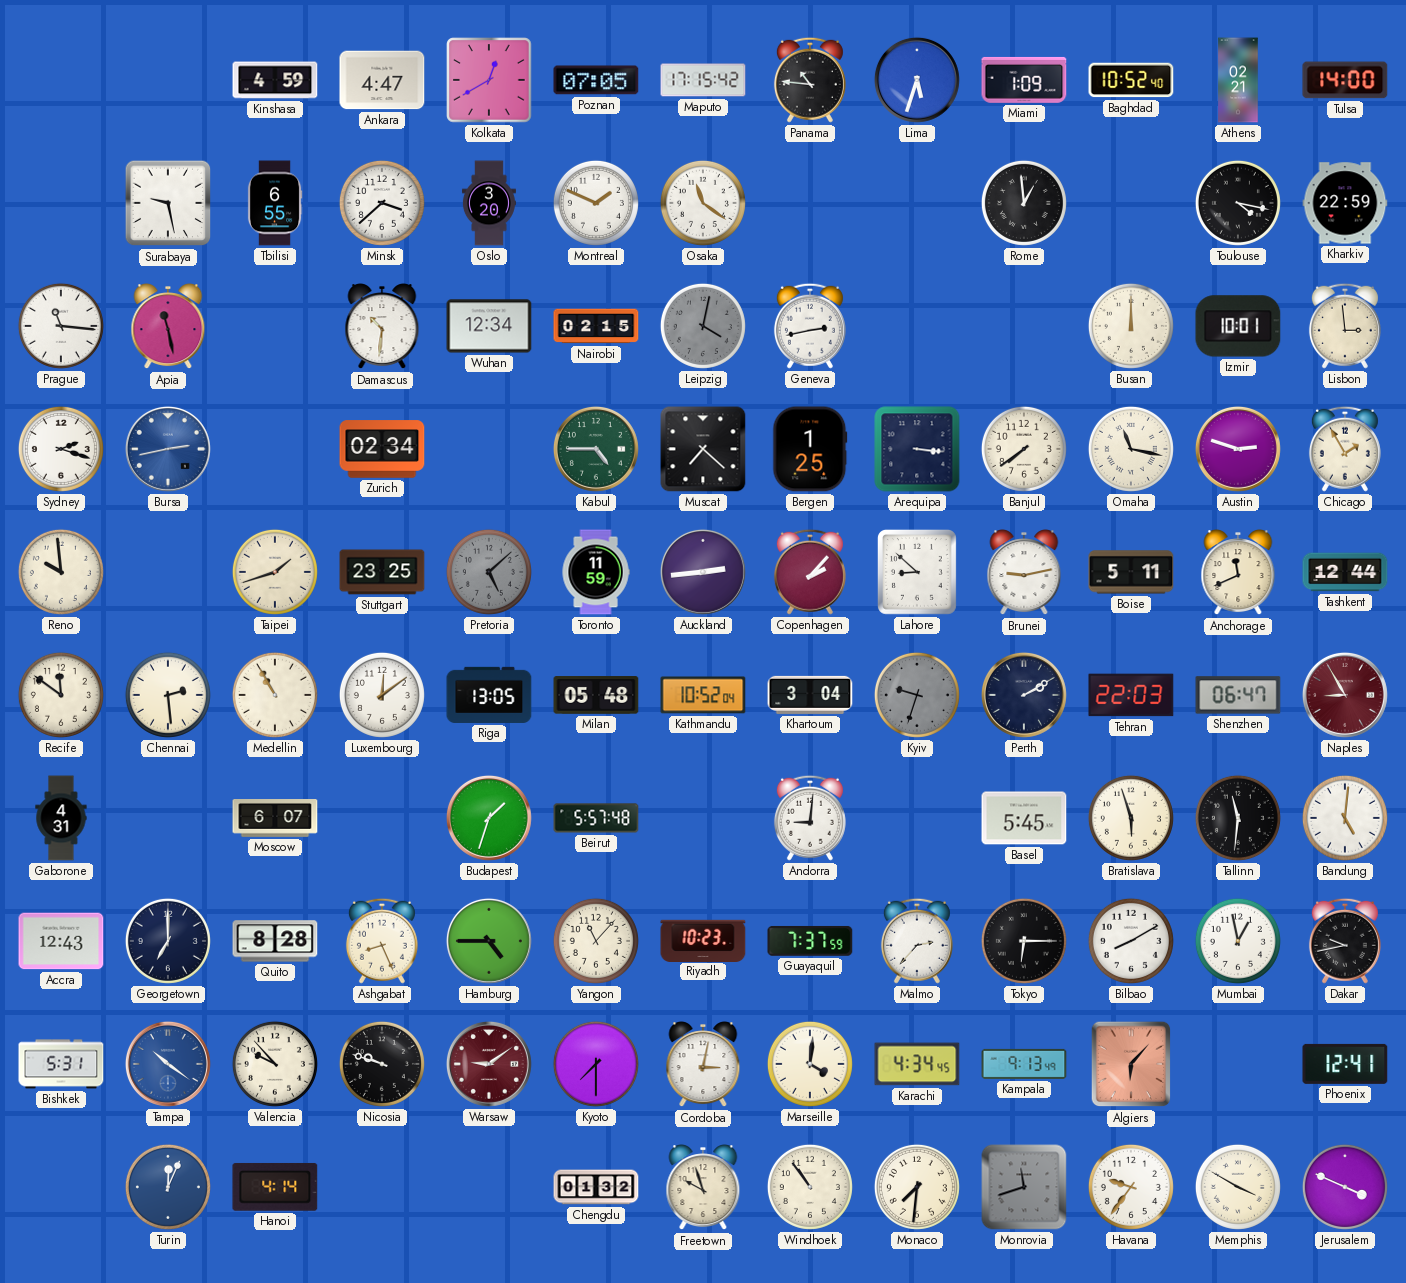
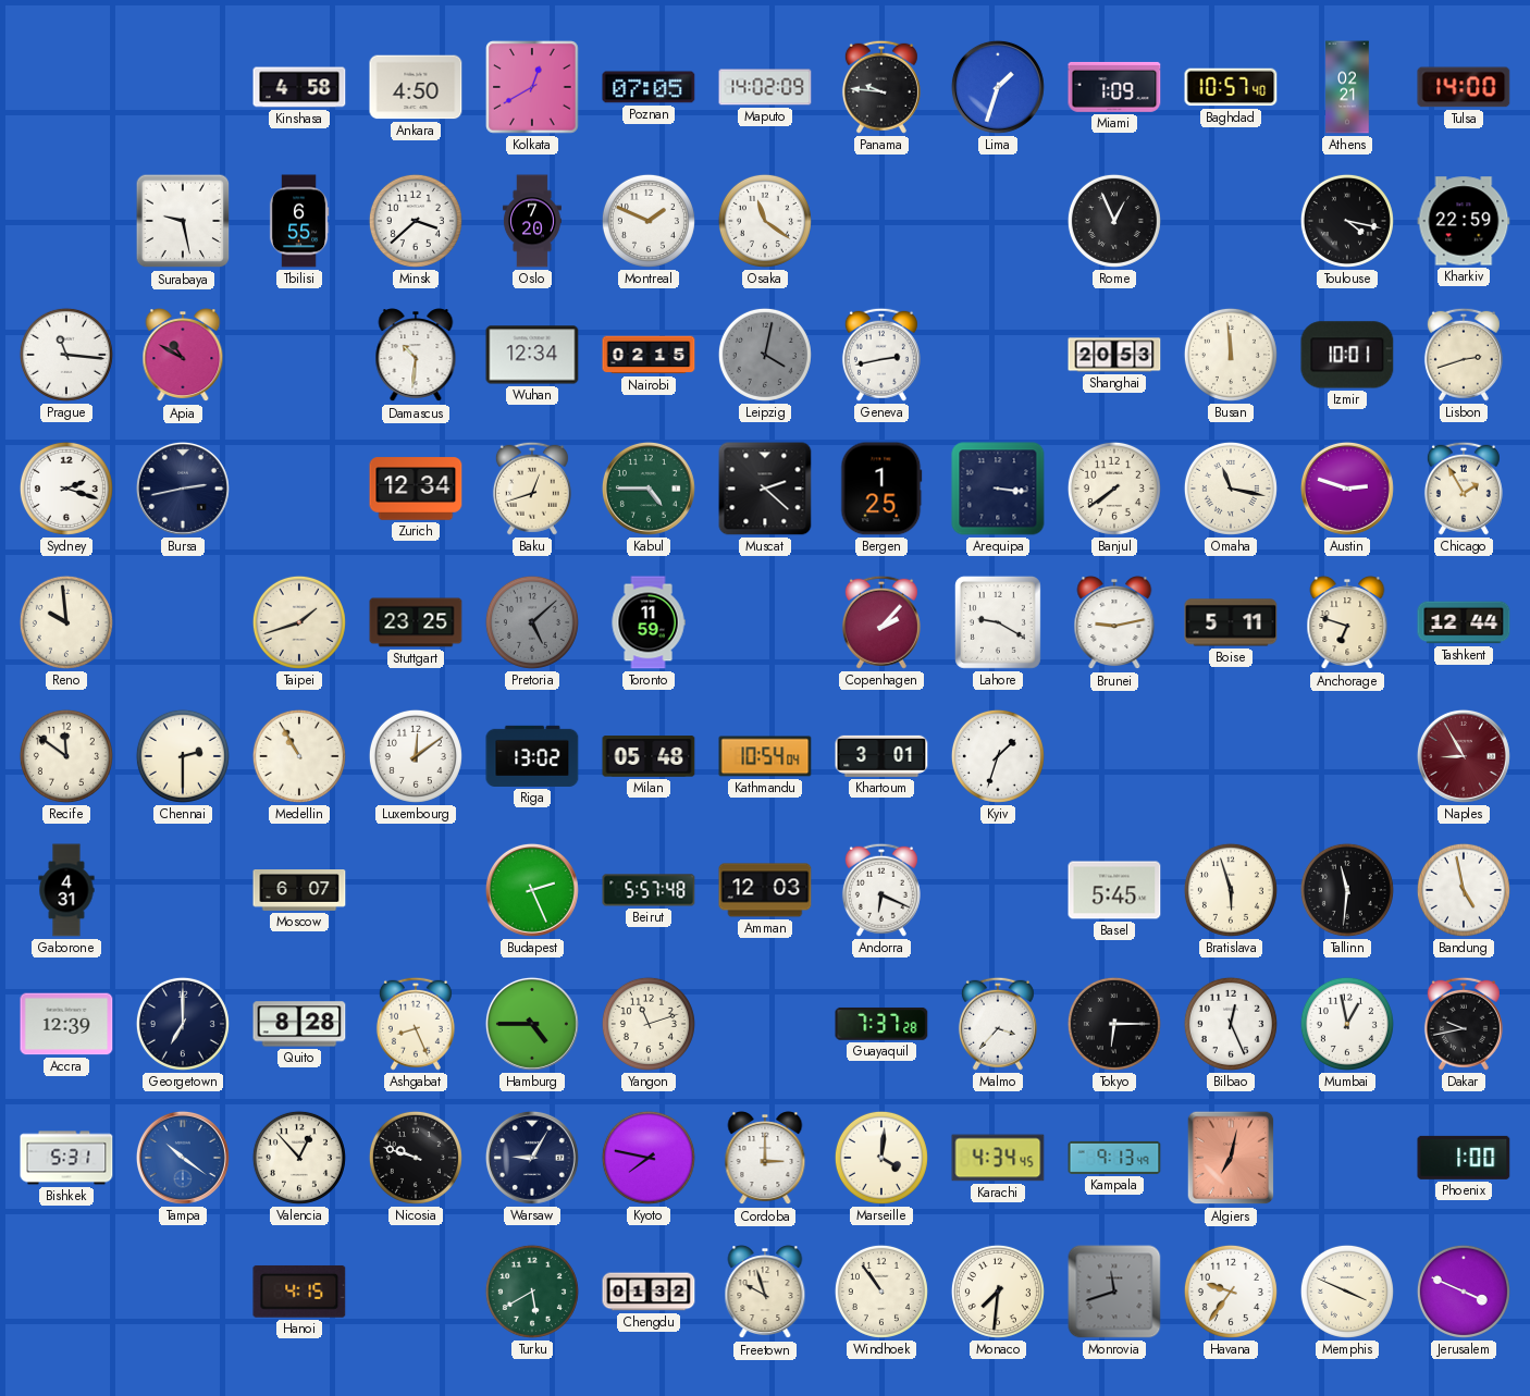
Kinshasa: 4:59 -> 4:58 (299, 87)
Ankara: 4:47 -> 4:50 (416, 87)
Maputo: 17:15 -> 14:02 (765, 87)
Panama: 10:46 -> 9:46 (881, 87)
Lima: 5:33 -> 1:33 (998, 87)
Baghdad: 10:52 -> 10:57 (1231, 87)
Oslo: 3:20 -> 7:20 (532, 221)
Rome: 12:59 -> 12:56 (1114, 221)
Apia: 11:28 -> 10:50 (183, 356)
Shanghai: none -> 20:53 (1114, 355)
Busan: 12:00 -> 11:59 (1231, 355)
Lisbon: 2:59 -> 2:42 (1464, 355)
Bursa dial: blue -> navy (183, 489)
Zurich: 02:34 -> 12:34 (416, 489)
Baku: none -> 12:42 (532, 489)
Muscat: 7:22 -> 2:22 (765, 489)
Auckland: 2:44 -> none (703, 572)
Lahore: 8:52 -> 9:20 (998, 622)
Anchorage: 11:41 -> 6:48 (1347, 623)
Chennai: 2:29 -> 2:30 (183, 756)
Riga: 13:05 -> 13:02 (532, 756)
Kathmandu: 10:52 -> 10:54 (765, 756)
Khartoum: 3:04 -> 3:01 (881, 756)
Kyiv: 9:33 -> 1:33 (998, 756)
Kyiv dial: grey -> white (998, 756)
Perth: 2:10 -> none (1024, 695)
Tehran: 22:03 -> none (1131, 695)
Shenzhen: 06:47 -> none (1238, 695)
Budapest: 1:33 -> 2:26 (532, 890)
Amman: none -> 12:03 (765, 890)
Andorra: 9:01 -> 6:19 (881, 890)
Bandung: 5:01 -> 4:58 (1464, 890)
Accra: 12:43 -> 12:39 (66, 1024)
Yangon: 11:07 -> 11:12 (649, 1024)
Riyadh: 10:23 -> none (703, 940)
Guayaquil: 7:37:59 -> 7:37:28 (881, 1024)
Malmo: 2:37 -> 3:37 (998, 1024)
Bilbao: 8:10 -> 12:26 (1231, 1024)
Valencia: 9:53 -> 12:53 (299, 1158)
Warsaw: 9:09 -> 9:05 (532, 1158)
Warsaw dial: burgundy -> navy (532, 1158)
Kyoto: 7:30 -> 7:47 (649, 1158)
Cordoba: 3:02 -> 3:00 (765, 1159)
Algiers: 6:07 -> 7:02 (1231, 1158)
Phoenix: 12:41 -> 1:00 (1464, 1158)
Turin: 12:04 -> none (168, 1187)
Hanoi: 4:14 -> 4:15 (299, 1292)
Turku: none -> 5:40 (532, 1292)
Memphis: 3:50 -> 3:49 (1347, 1292)
